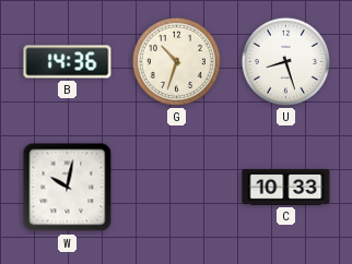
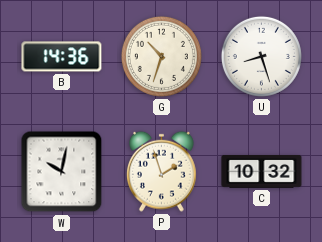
P: none -> 1:57 (161, 171)
C: 10:33 -> 10:32 (262, 171)
